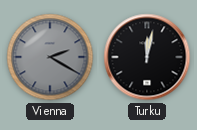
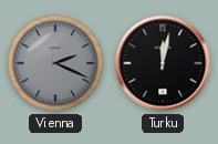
Vienna: 2:20 -> 2:19 (55, 63)
